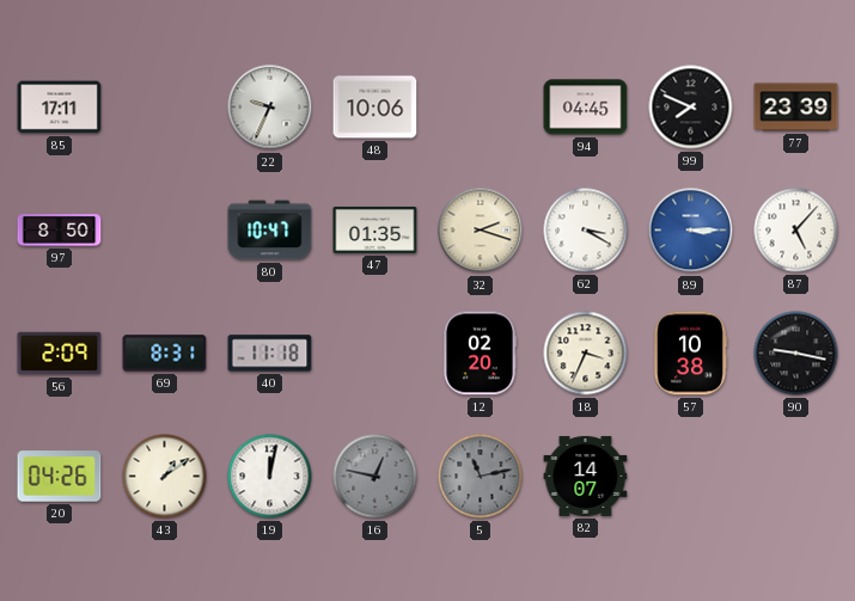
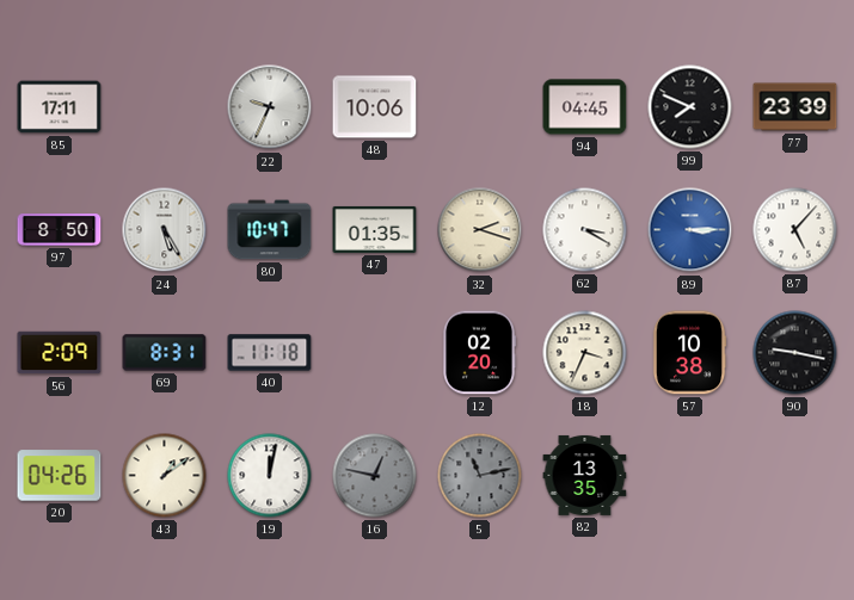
24: none -> 5:25 (165, 230)
82: 14:07 -> 13:35 (585, 475)
